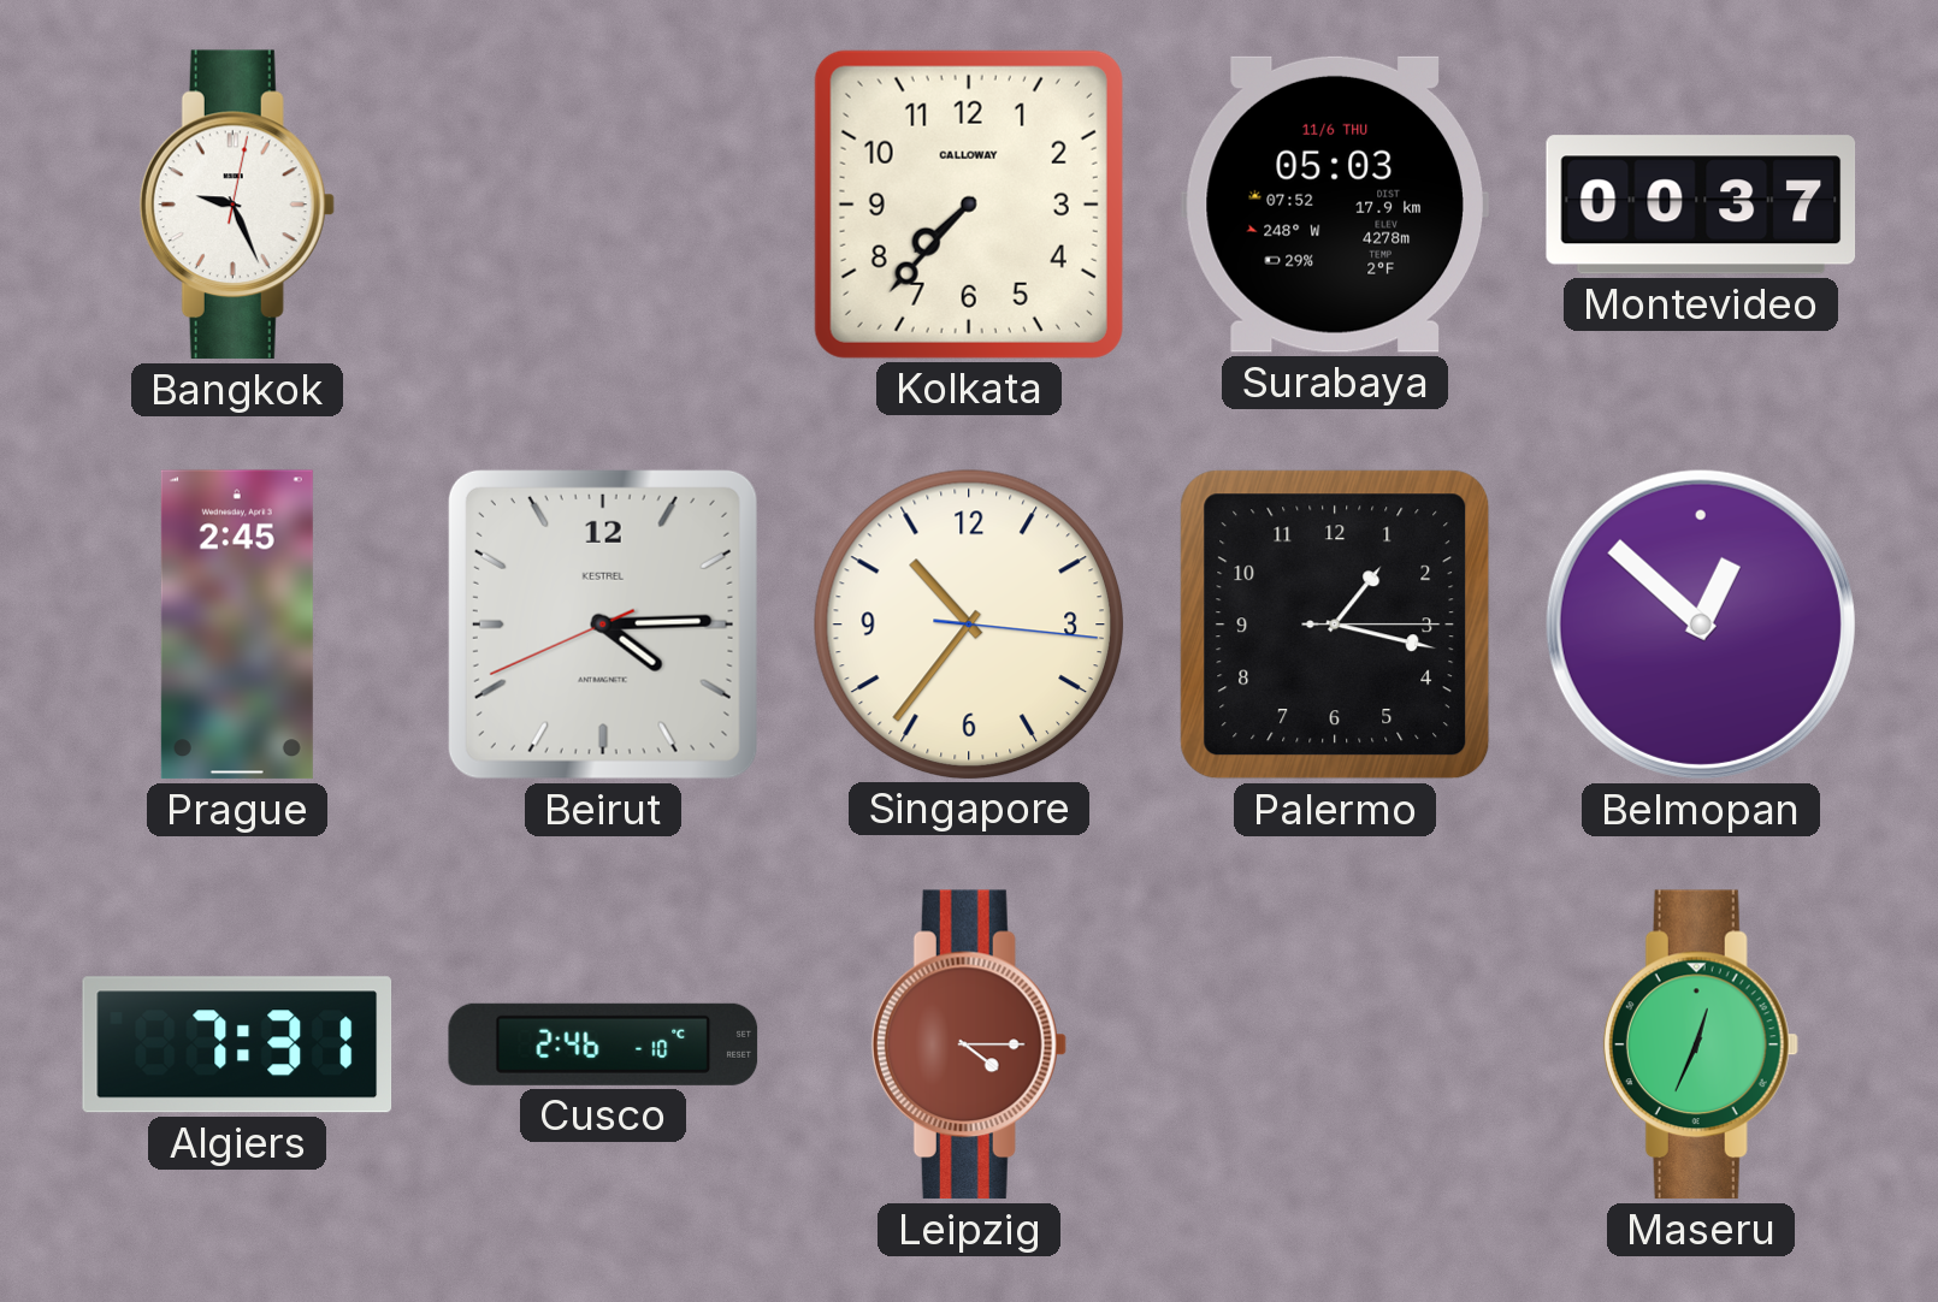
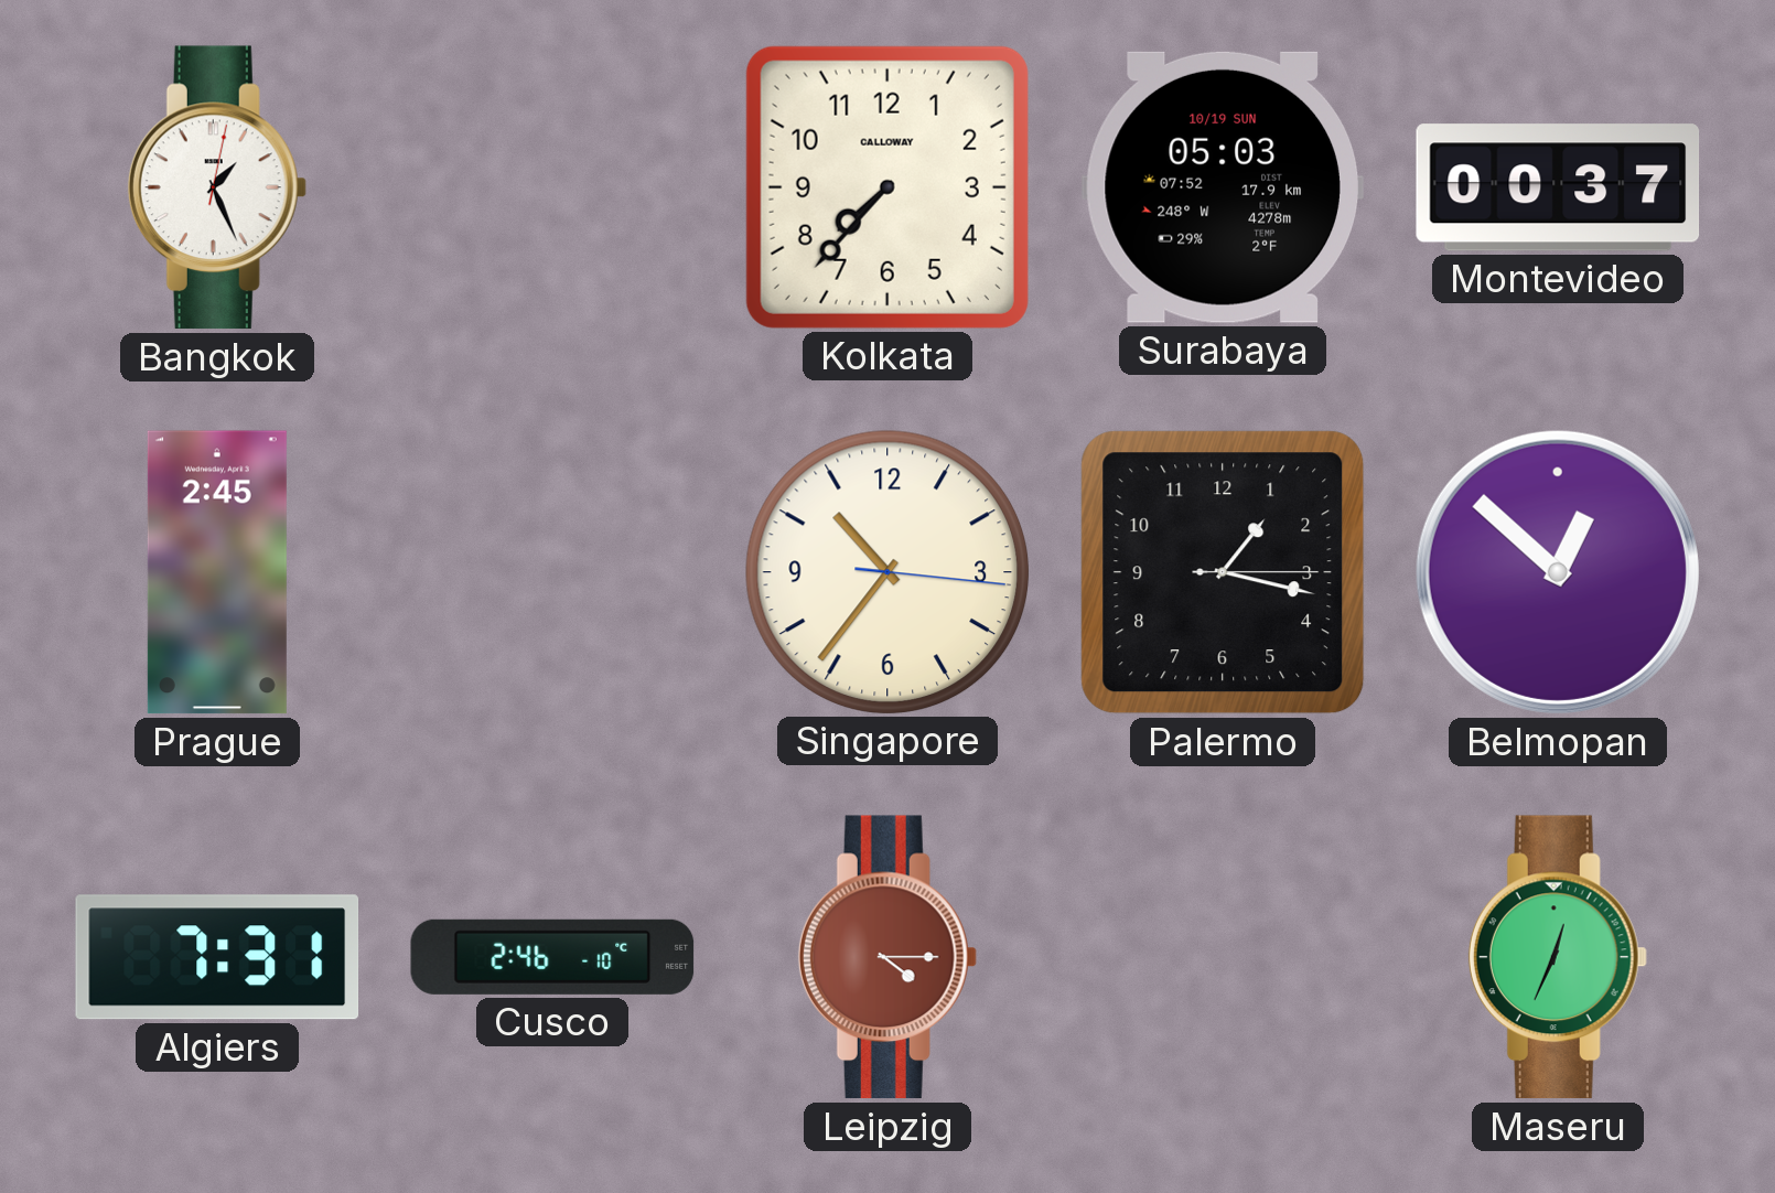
Bangkok: 9:26 -> 1:26 (217, 187)
Surabaya date: 11/6 THU -> 10/19 SUN (1223, 187)
Beirut: 4:14 -> none (603, 625)
